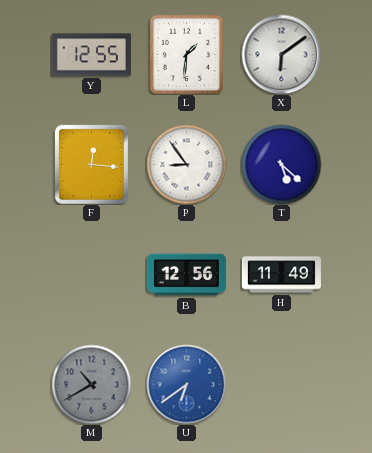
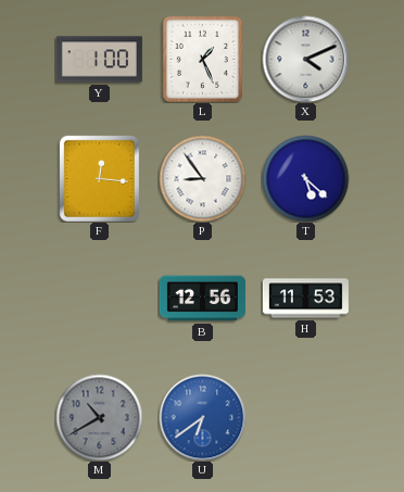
Y: 12:55 -> 1:00 (99, 60)
L: 1:31 -> 1:26 (202, 59)
X: 6:09 -> 4:11 (305, 59)
H: 11:49 -> 11:53 (305, 299)
